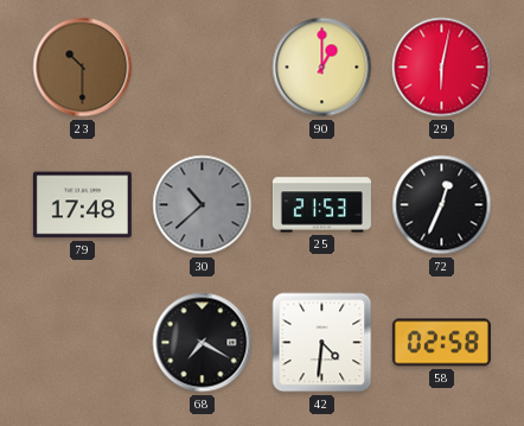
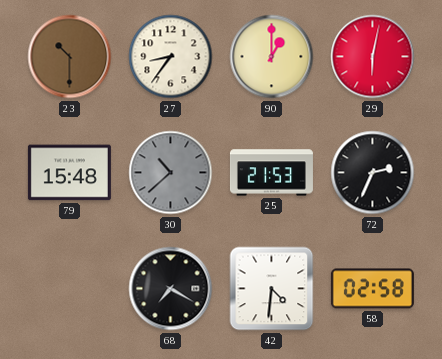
27: none -> 8:36 (171, 57)
79: 17:48 -> 15:48 (69, 173)
72: 12:34 -> 2:34 (373, 173)
